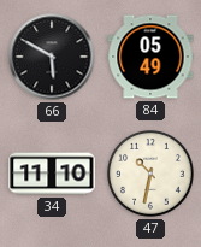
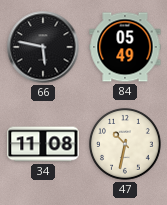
66: 5:50 -> 5:47 (43, 47)
34: 11:10 -> 11:08 (43, 144)
